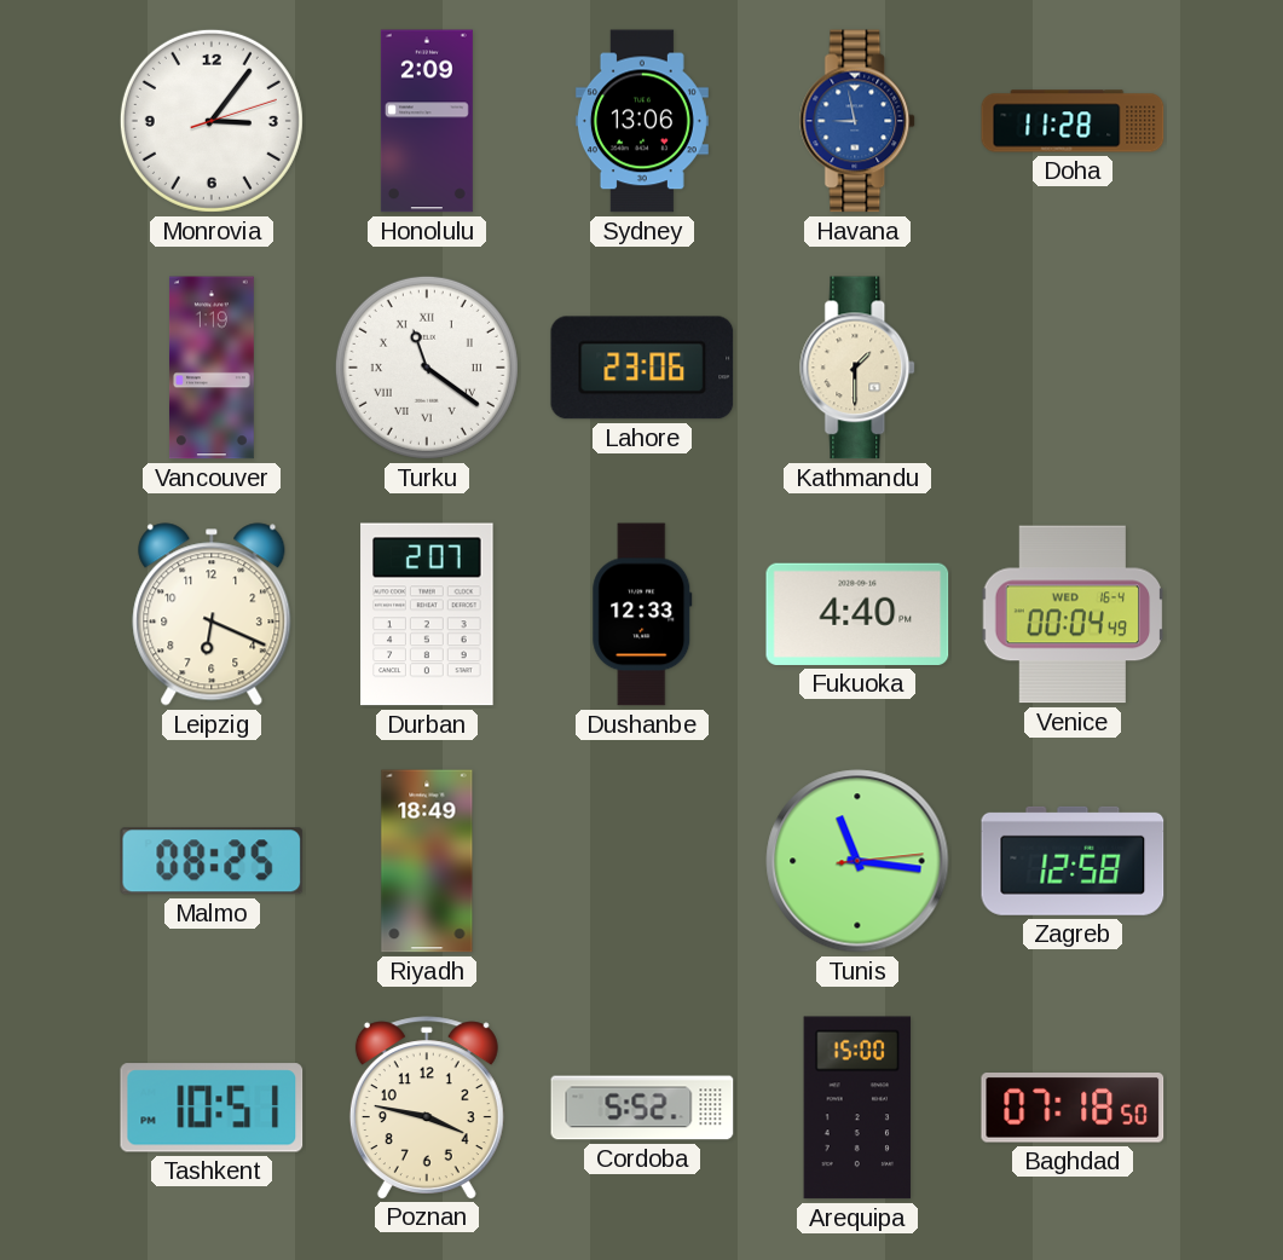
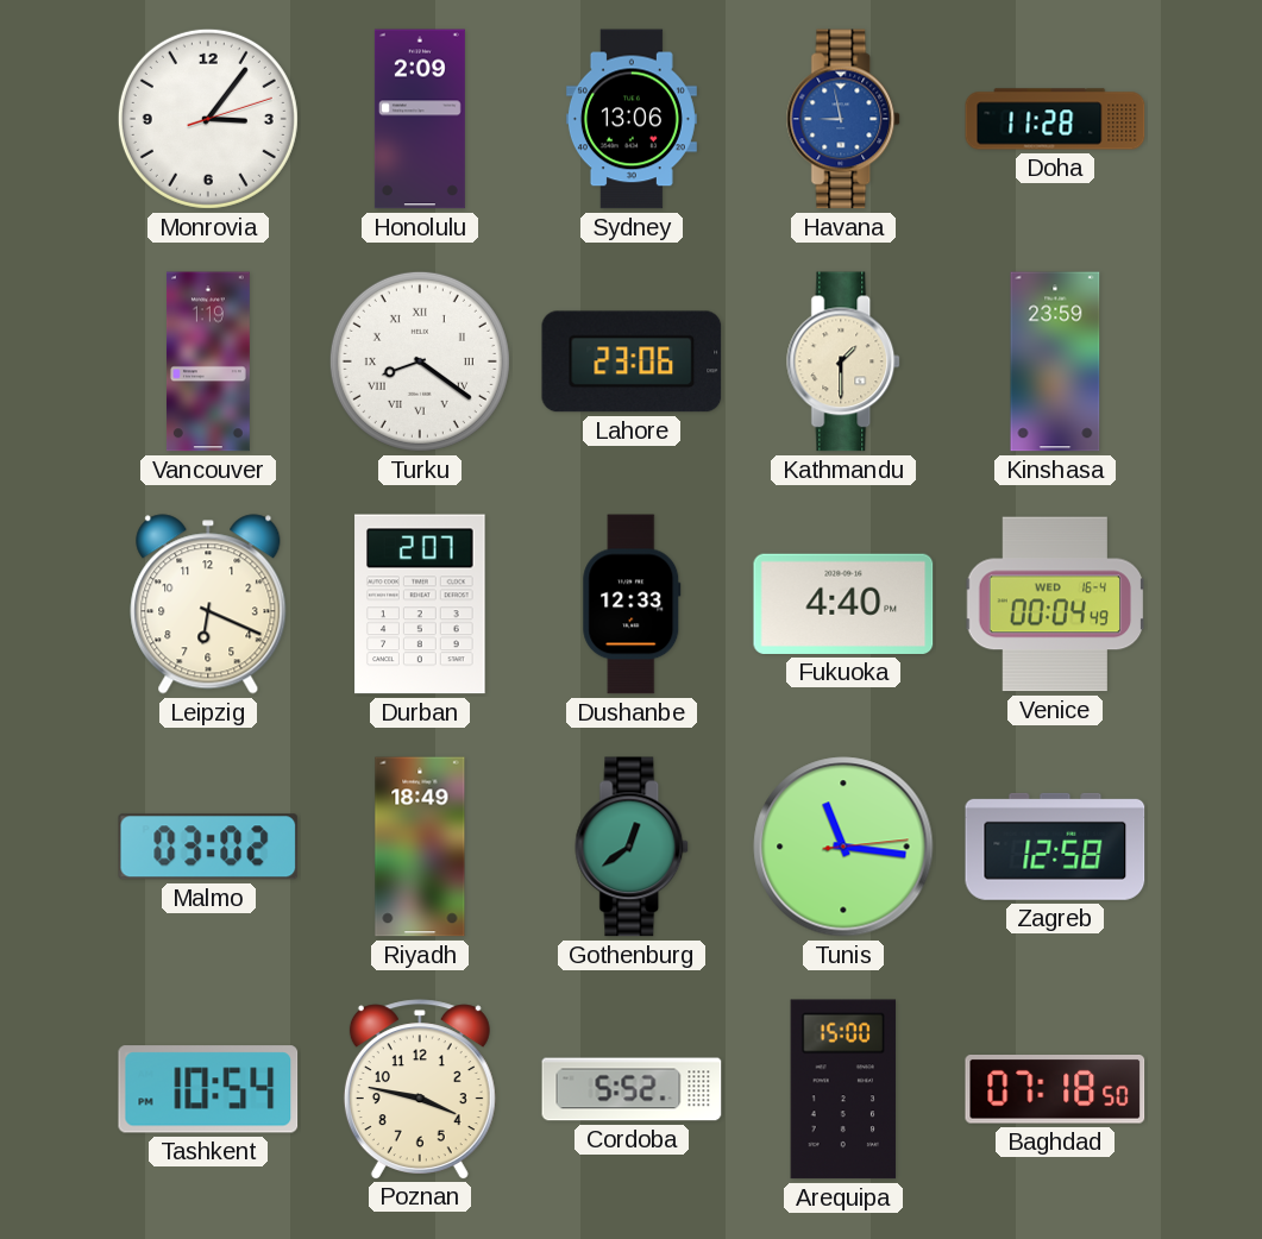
Turku: 11:21 -> 8:21 (420, 361)
Kinshasa: none -> 23:59 (1055, 361)
Malmo: 08:25 -> 03:02 (208, 847)
Gothenburg: none -> 12:39 (633, 847)
Tashkent: 10:51 -> 10:54 (208, 1089)
